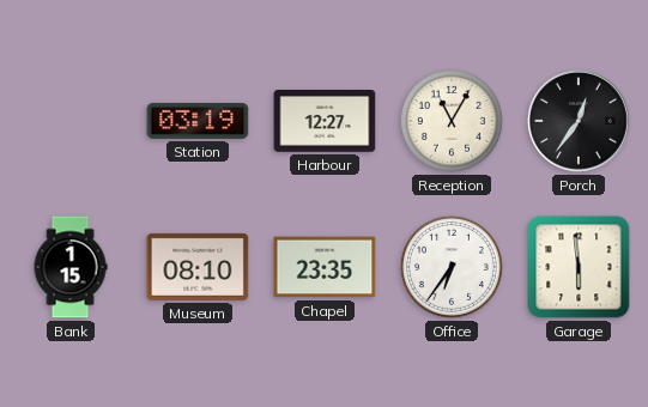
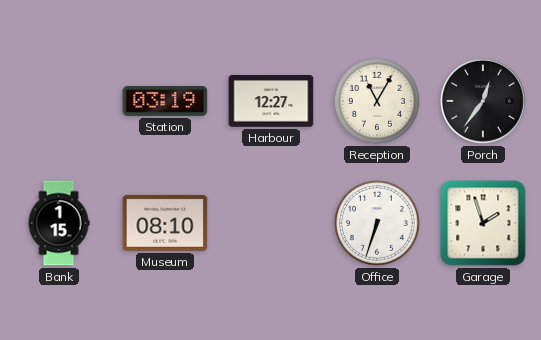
Chapel: 23:35 -> none (325, 267)
Office: 6:36 -> 6:33 (377, 223)
Garage: 5:59 -> 1:57 (483, 223)
